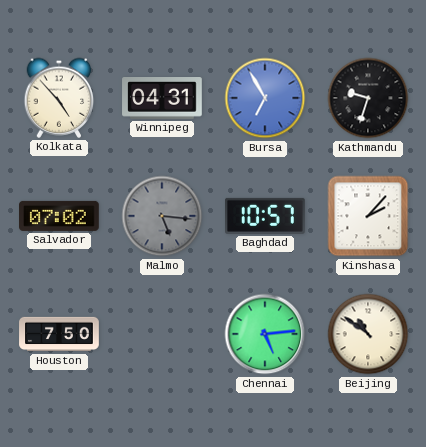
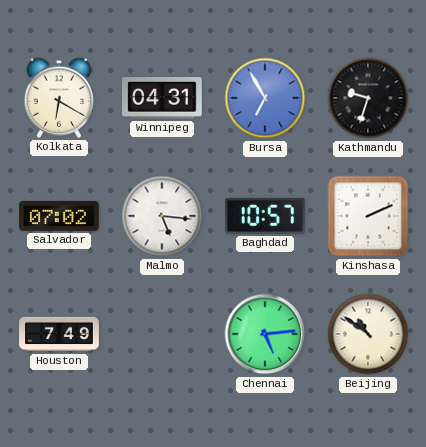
Kolkata: 4:53 -> 6:20 (59, 98)
Malmo dial: grey -> white (162, 216)
Kinshasa: 2:07 -> 2:11 (368, 216)
Houston: 7:50 -> 7:49 (59, 334)
